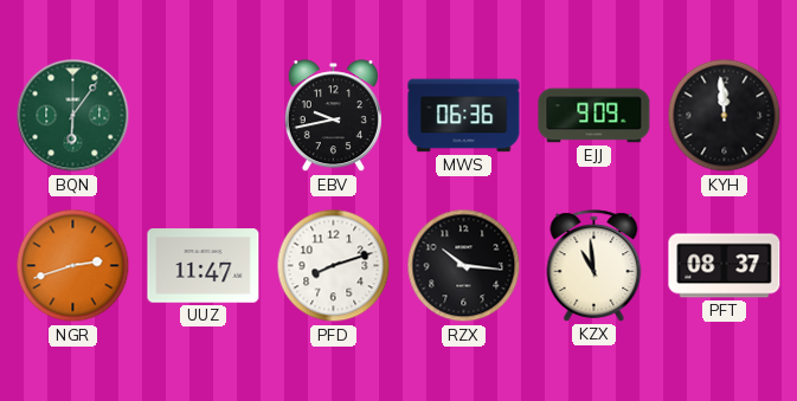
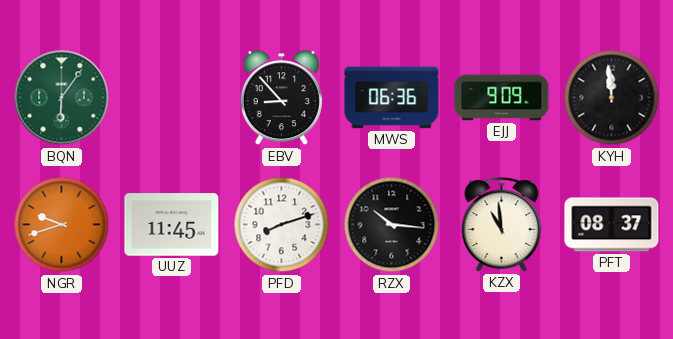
EBV: 9:43 -> 8:53 (281, 98)
NGR: 2:42 -> 9:42 (62, 225)
UUZ: 11:47 -> 11:45 (172, 225)
